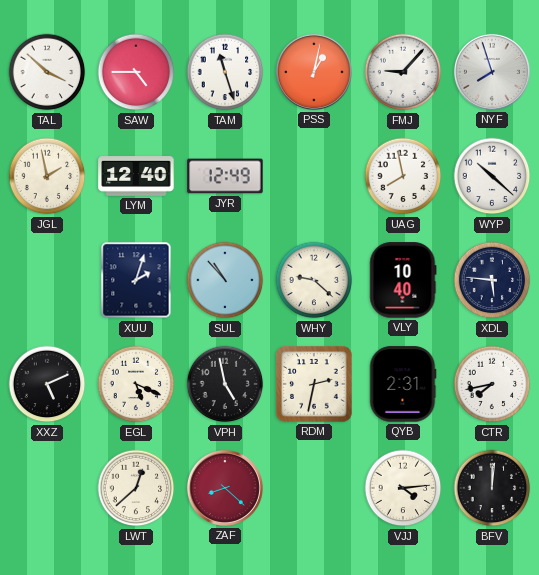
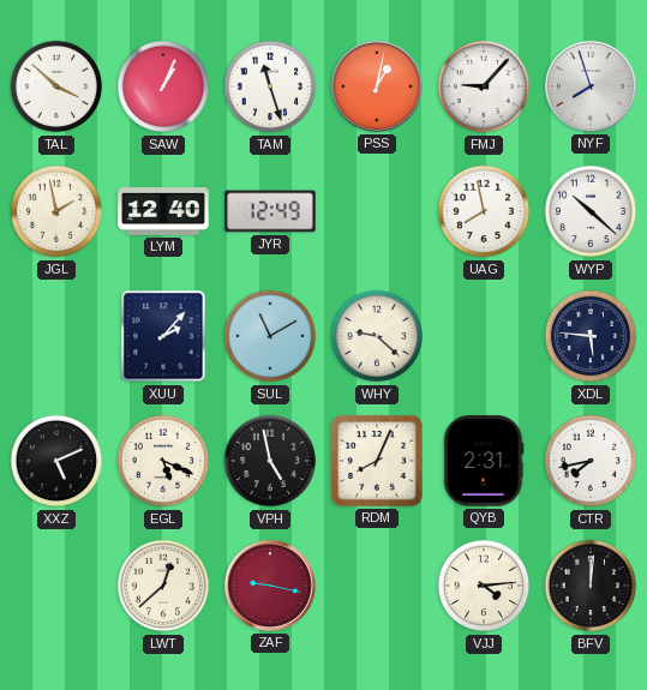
SAW: 4:45 -> 1:04 (163, 86)
XUU: 2:03 -> 2:07 (163, 336)
SUL: 10:53 -> 11:10 (270, 336)
VLY: 10:40 -> none (403, 280)
RDM: 2:32 -> 8:04 (378, 462)
ZAF: 8:22 -> 9:17 (270, 586)
